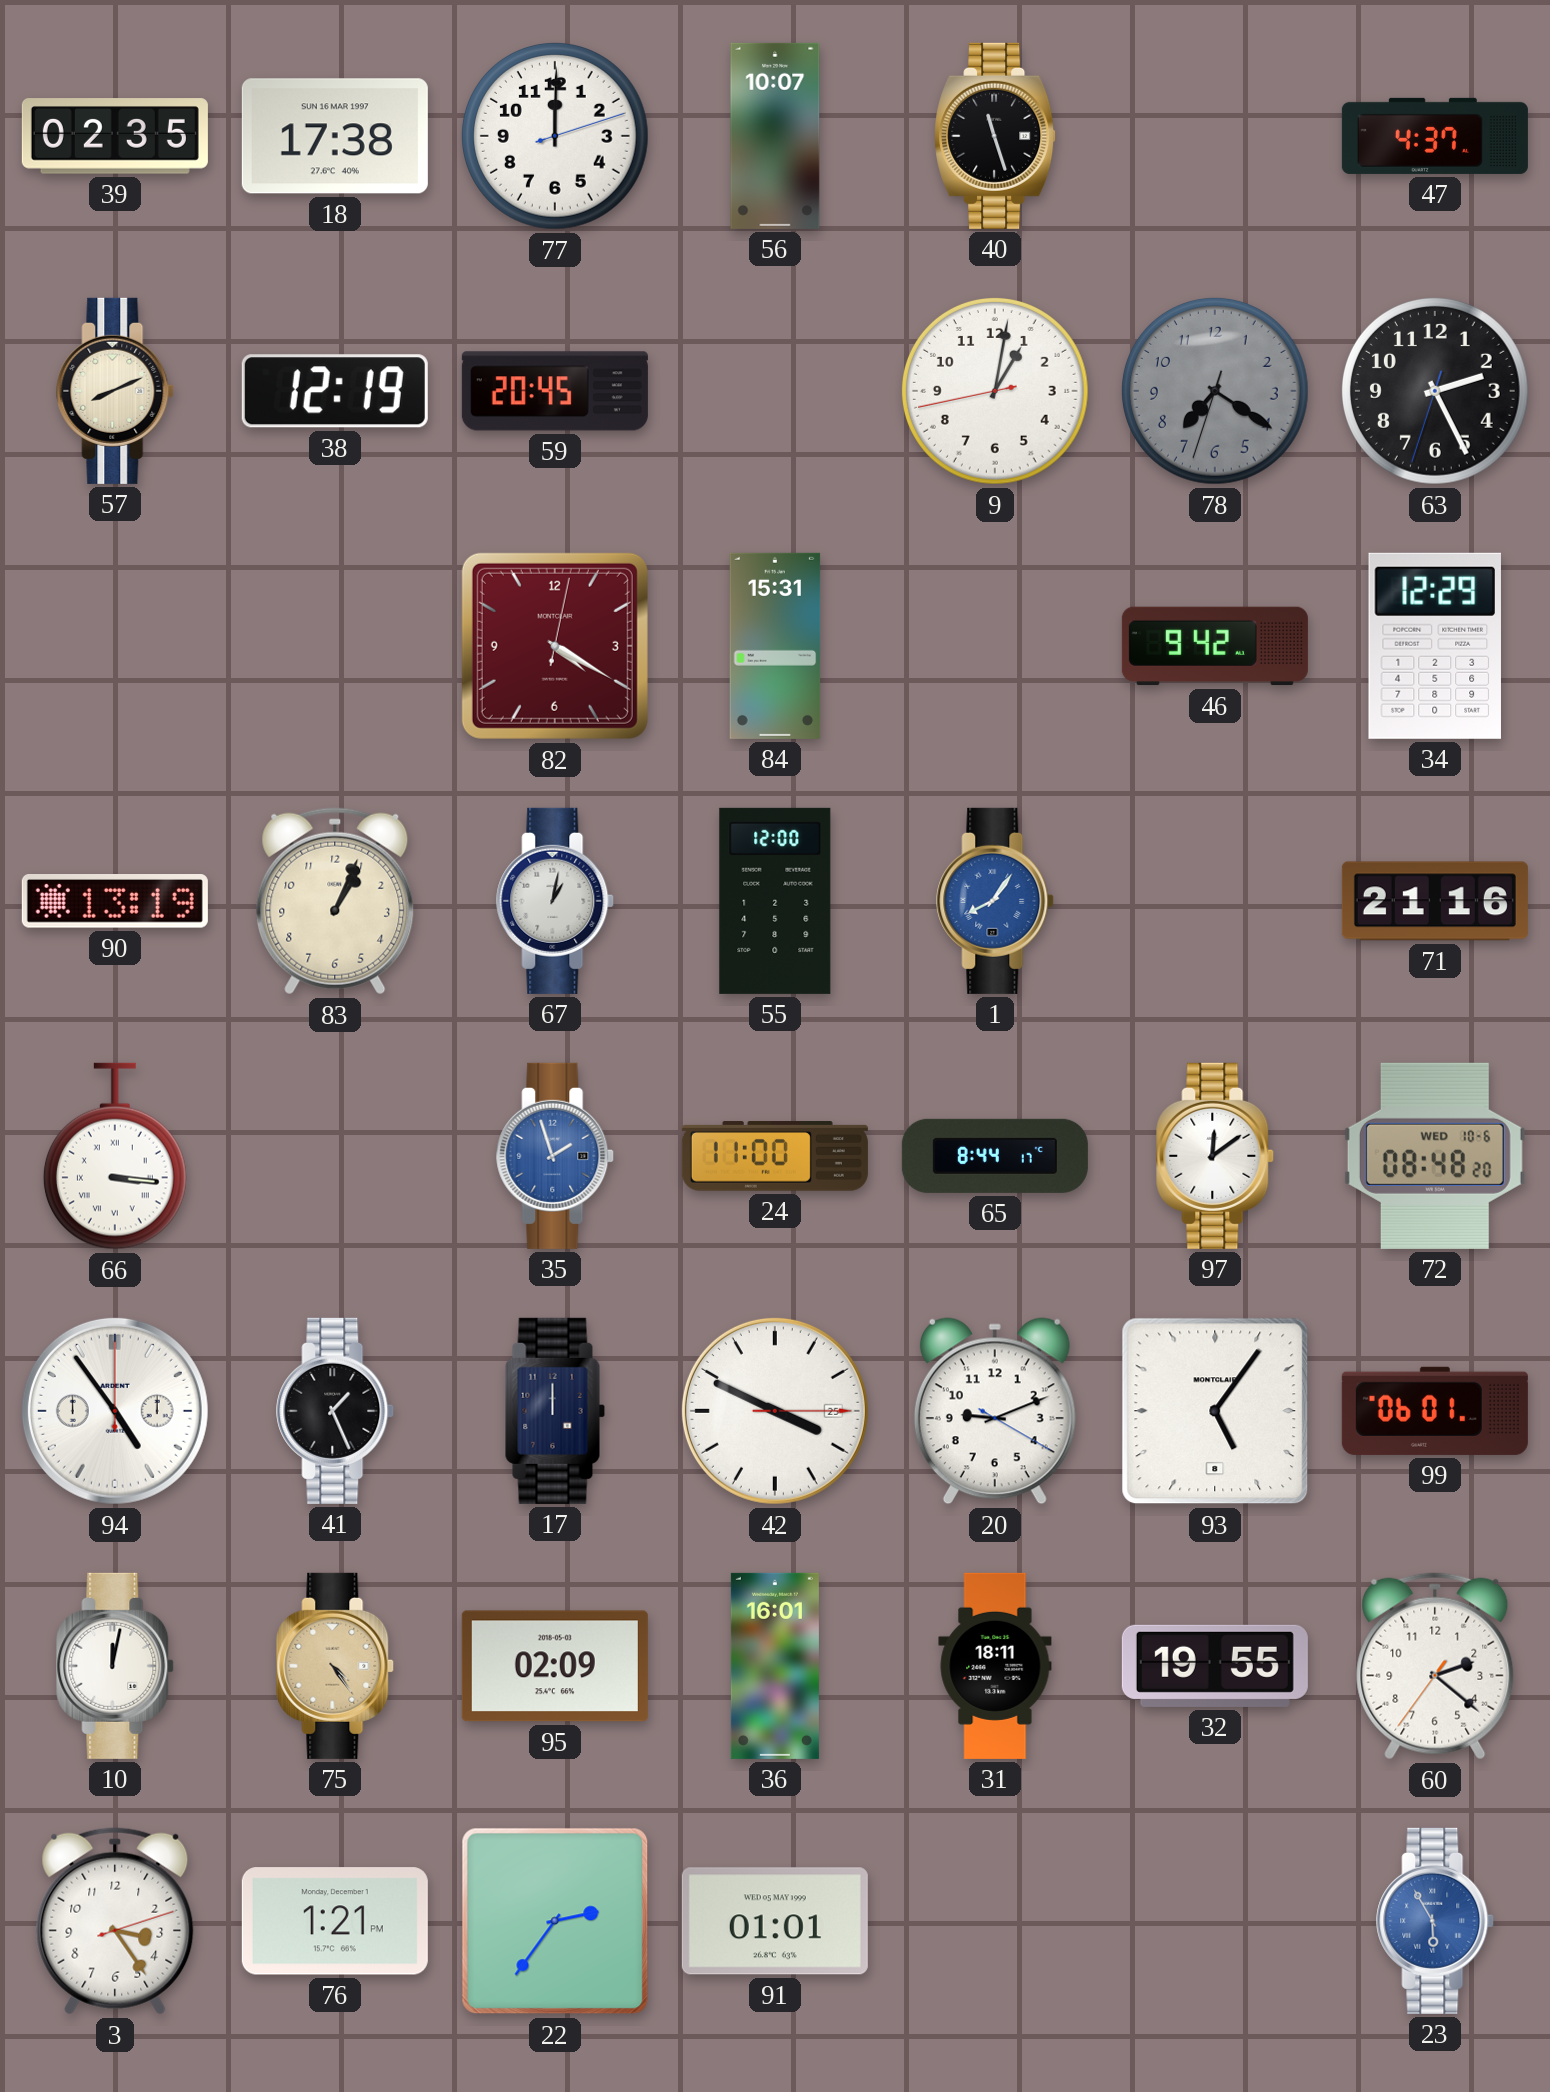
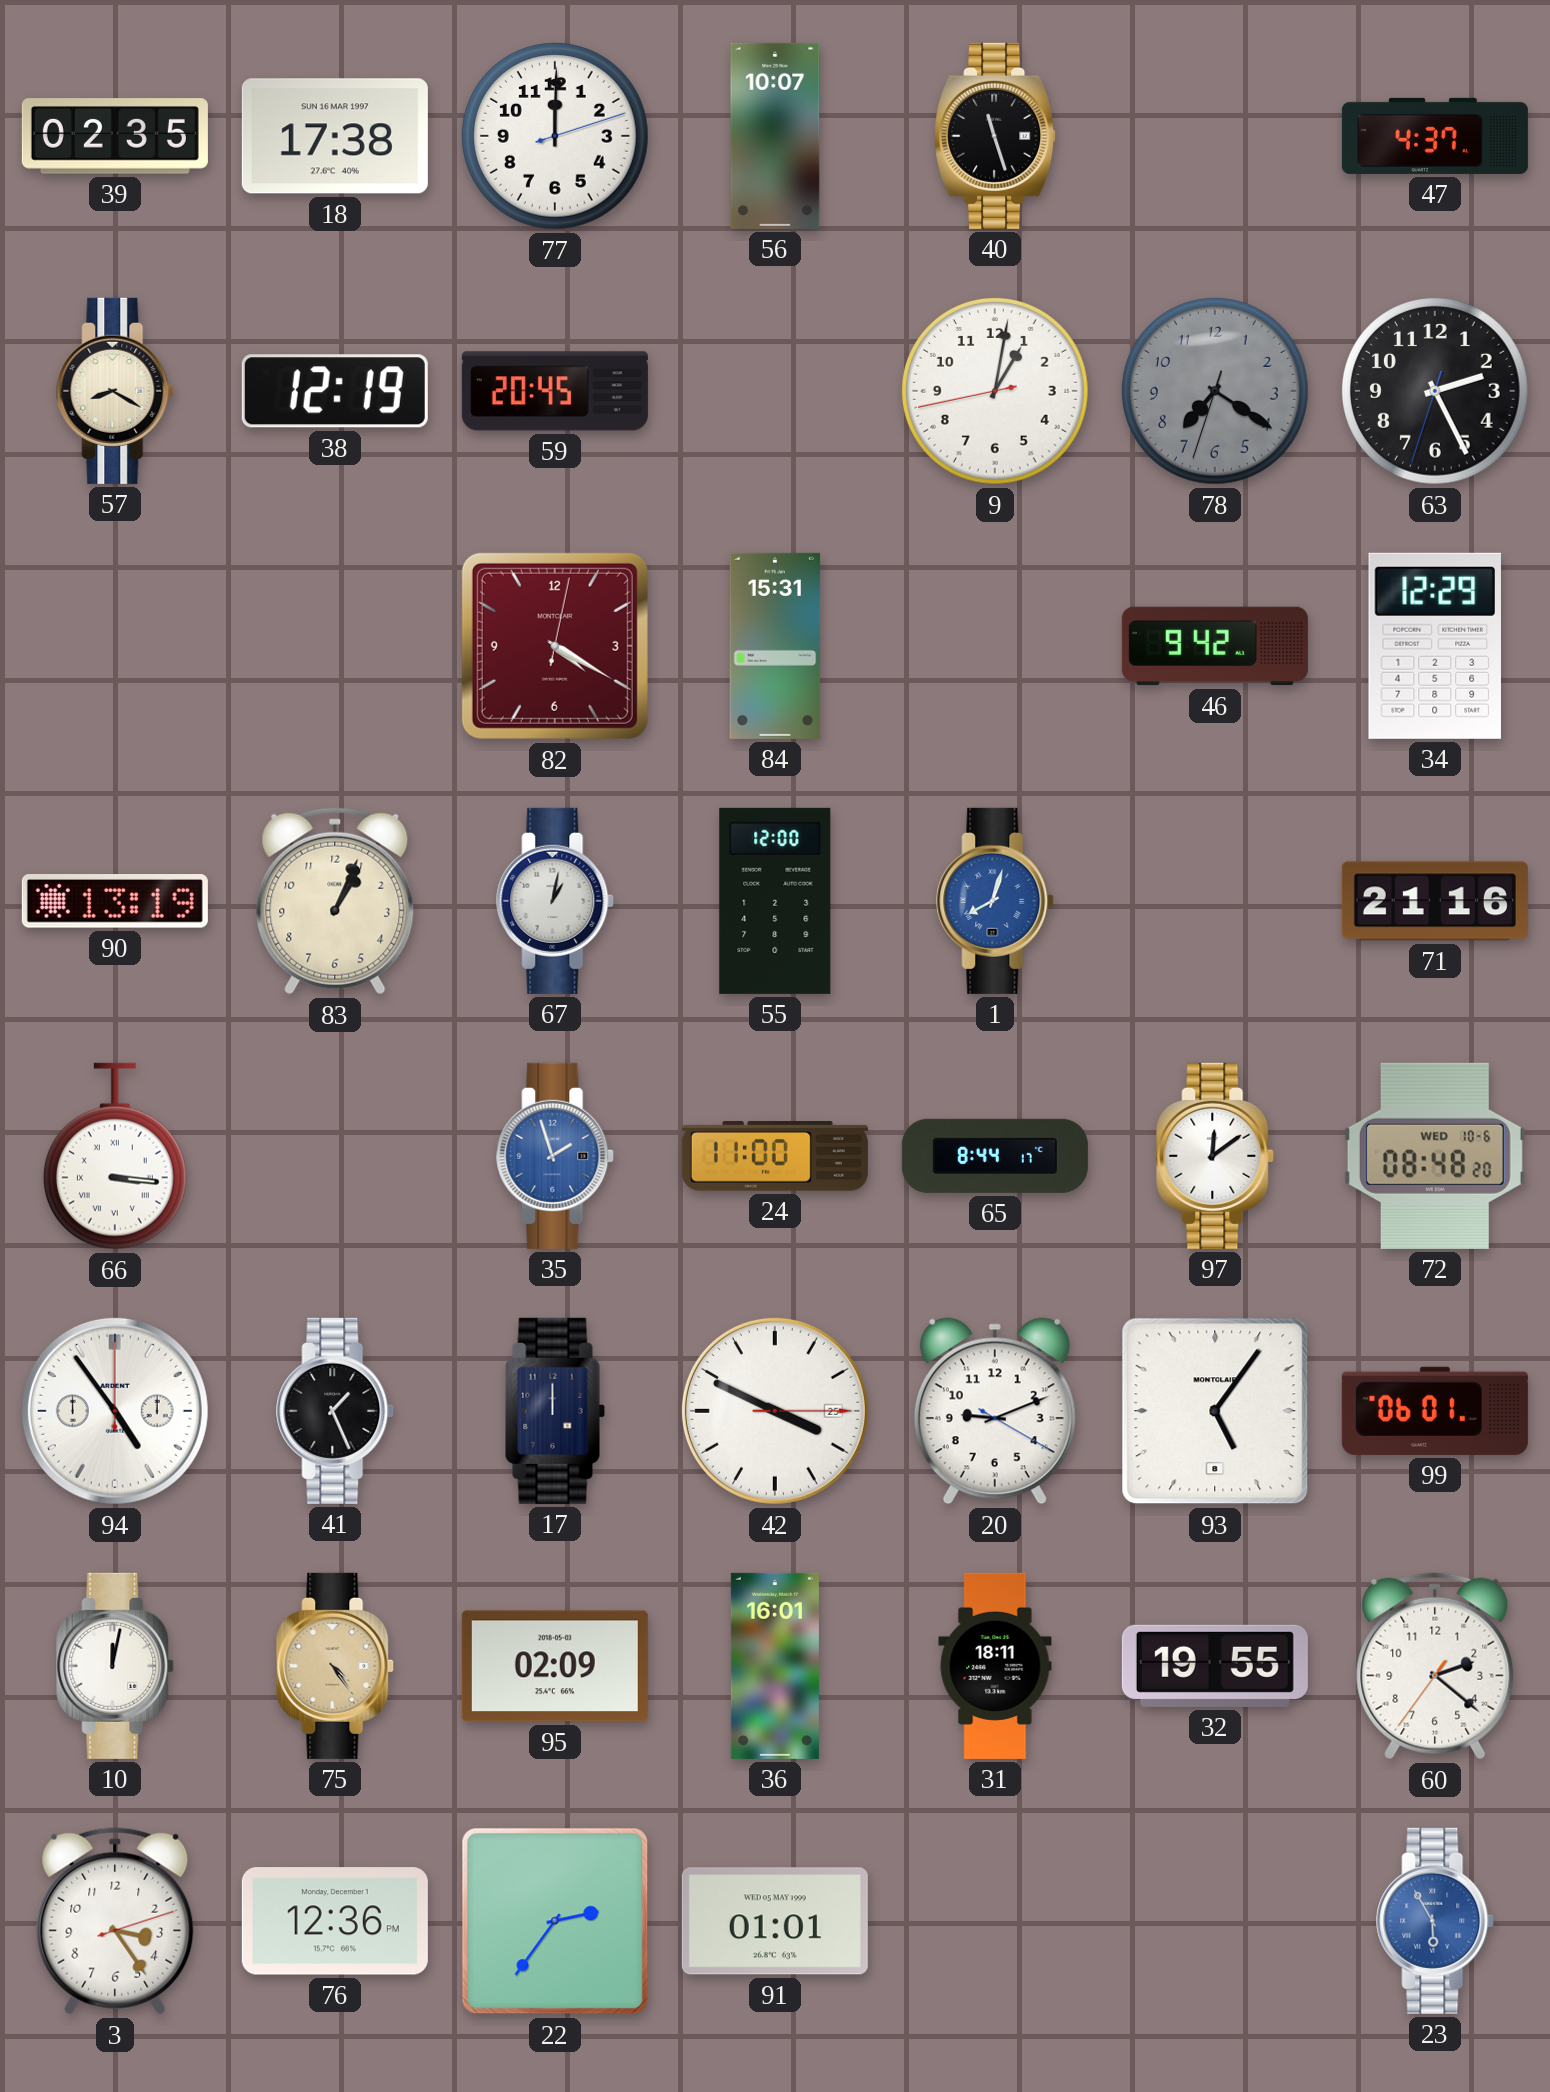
57: 8:11 -> 8:20 (116, 391)
1: 8:06 -> 8:03 (996, 901)
76: 1:21 -> 12:36 (335, 1921)
